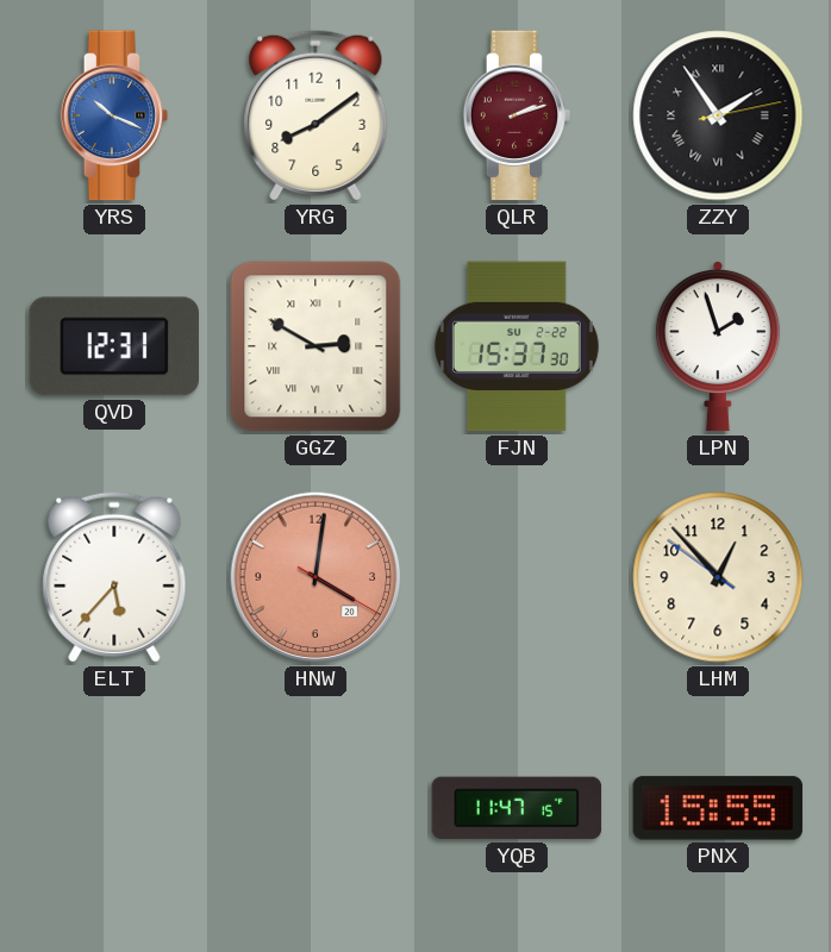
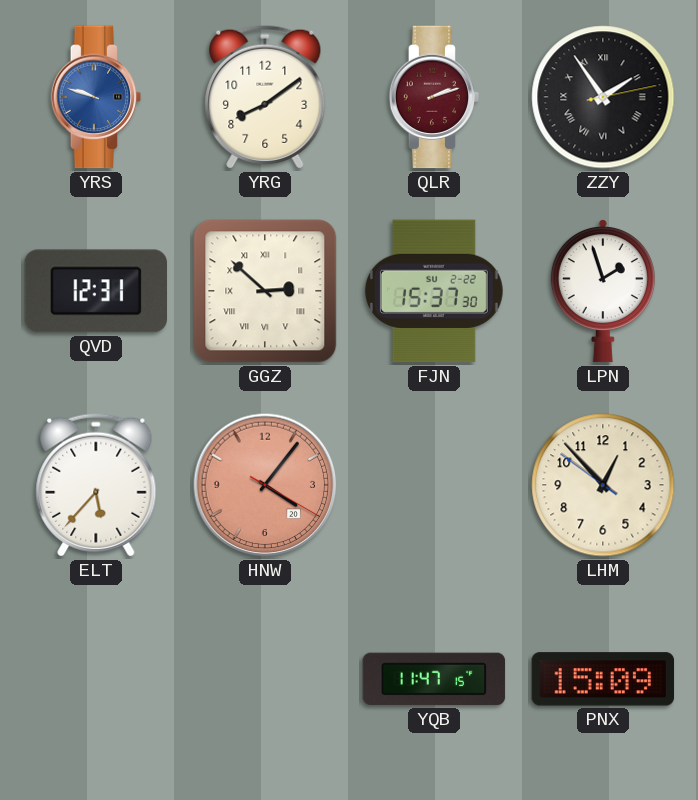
YRS: 10:19 -> 9:48 (96, 97)
GGZ: 2:50 -> 2:52 (265, 291)
HNW: 4:01 -> 4:06 (265, 485)
PNX: 15:55 -> 15:09 (603, 679)
